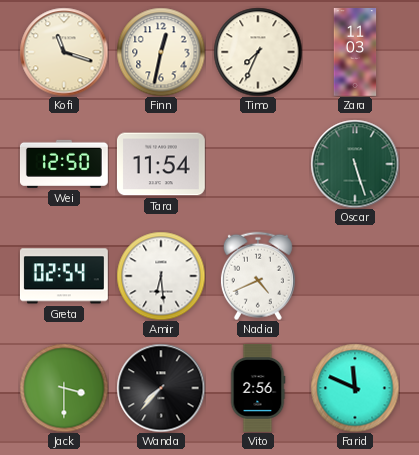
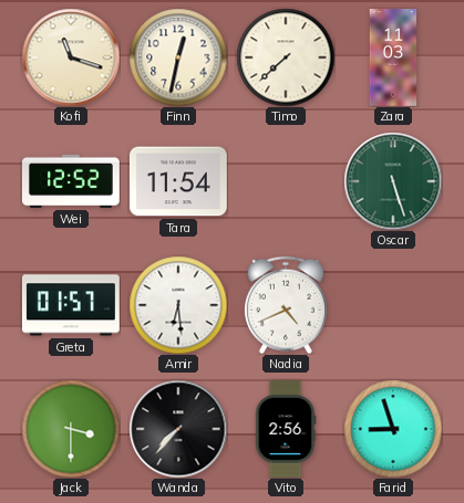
Timo: 7:34 -> 7:38 (286, 57)
Wei: 12:50 -> 12:52 (71, 181)
Greta: 02:54 -> 01:57 (71, 305)
Farid: 11:49 -> 8:57 (393, 429)
